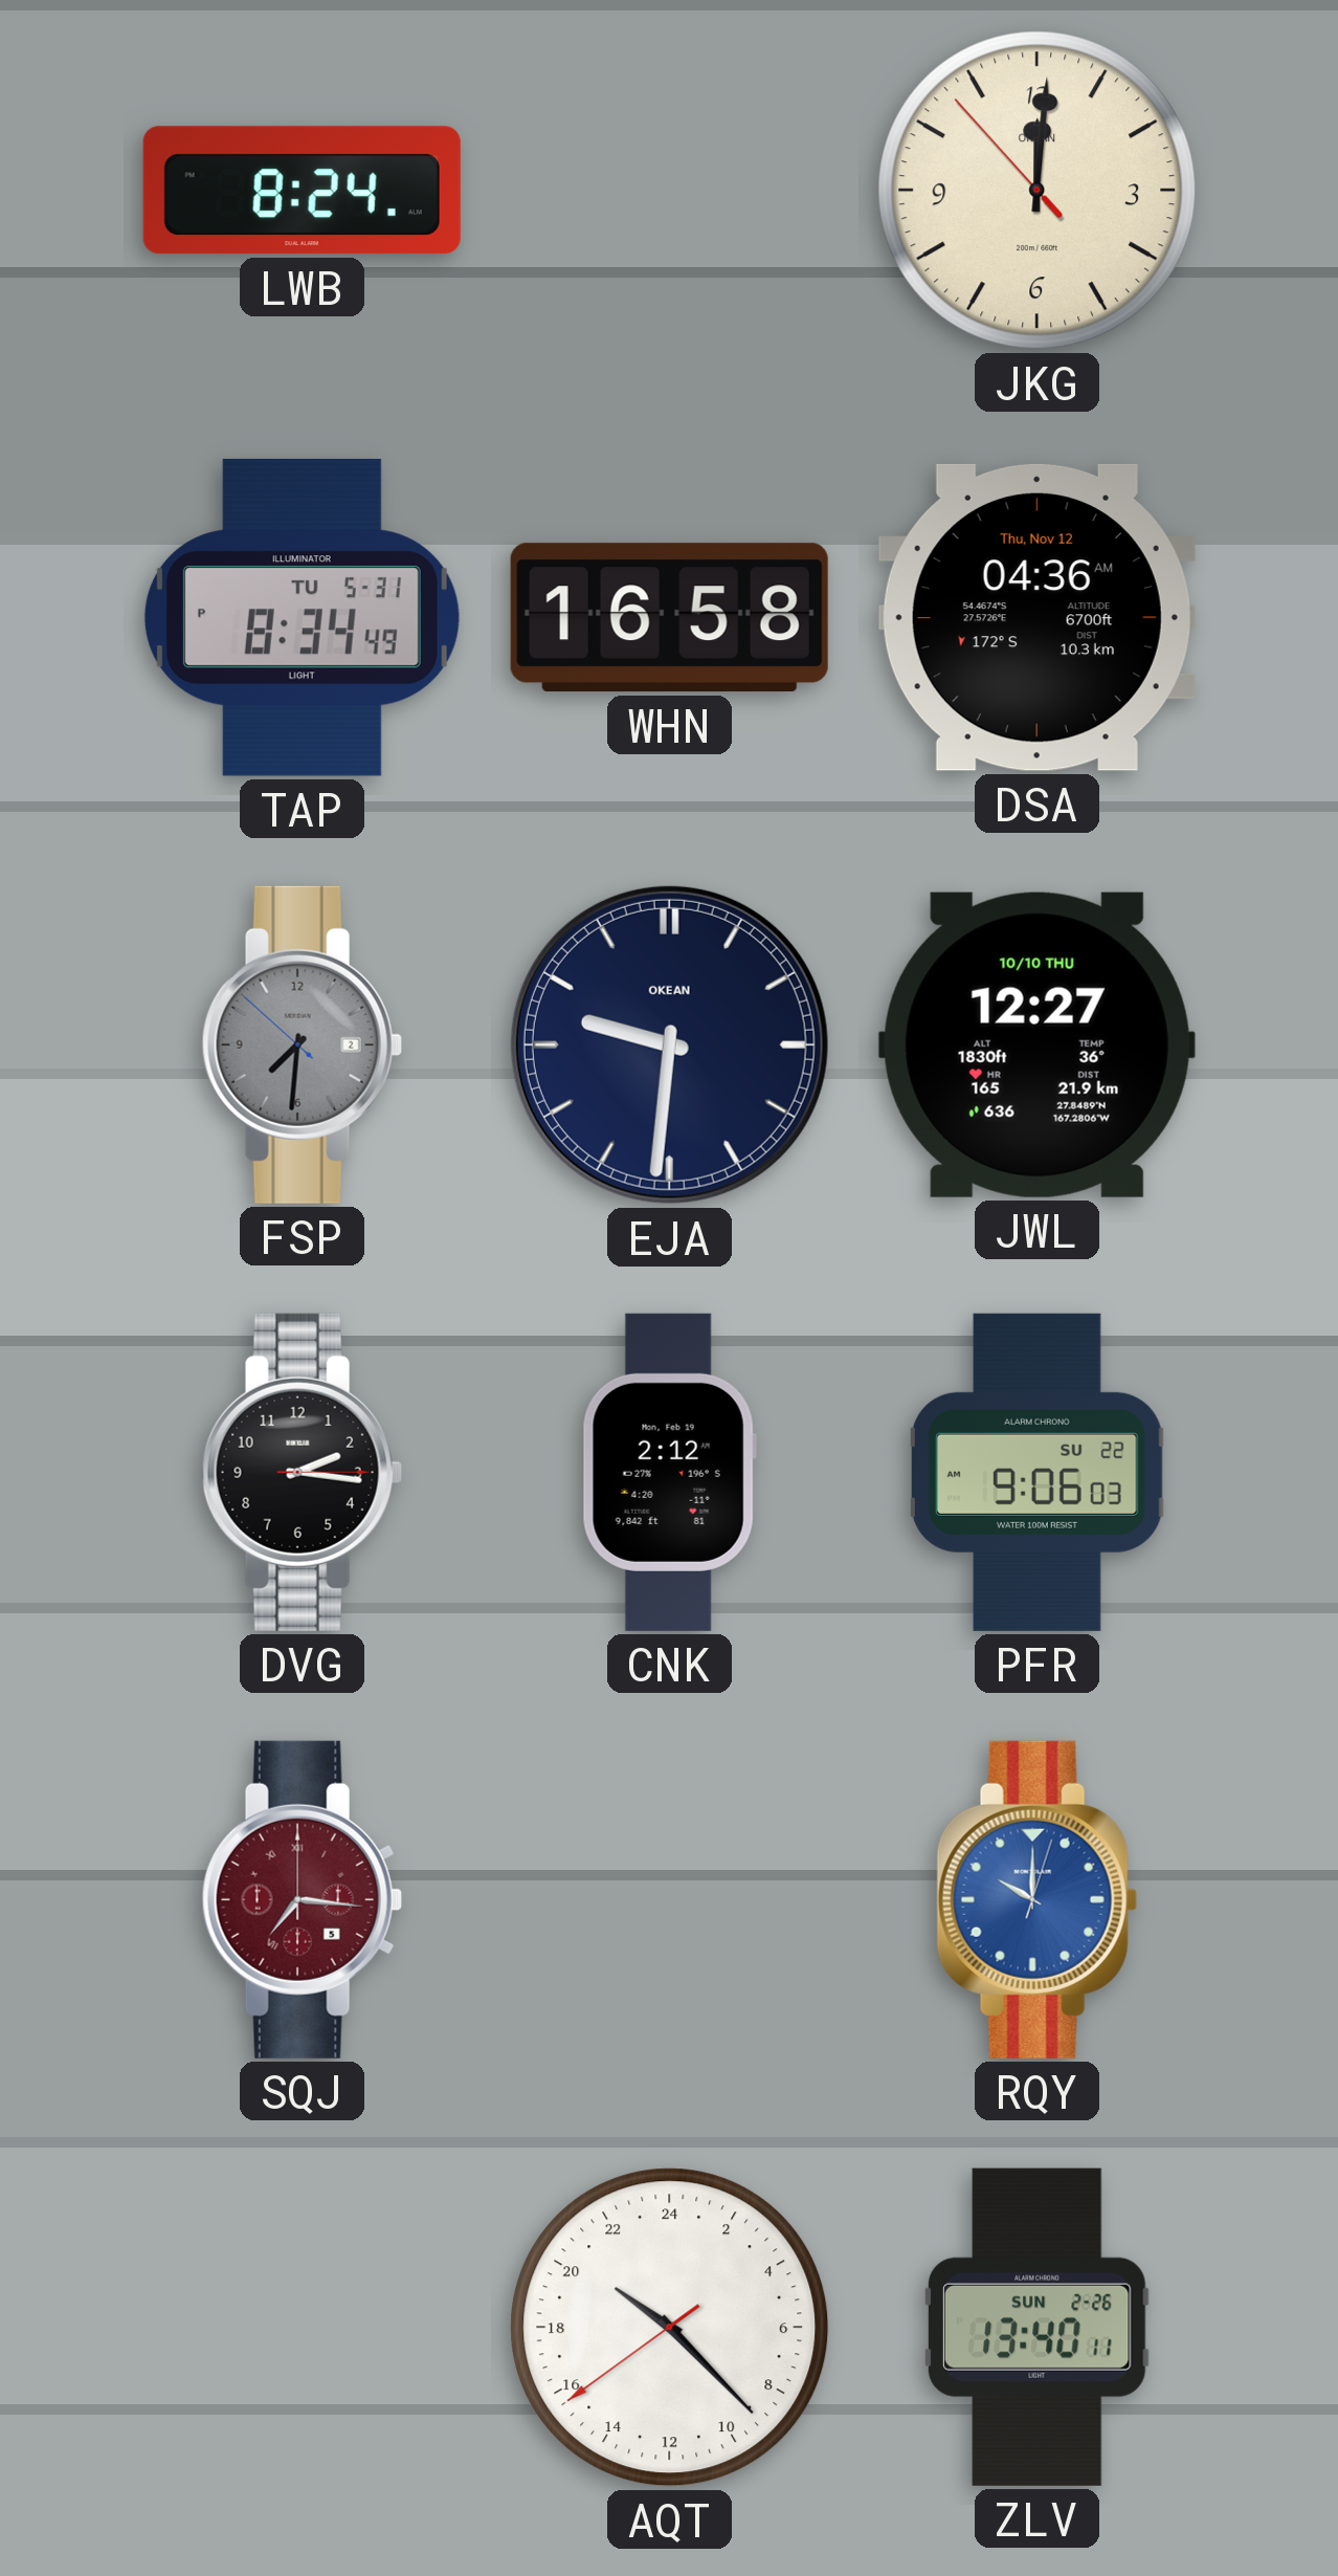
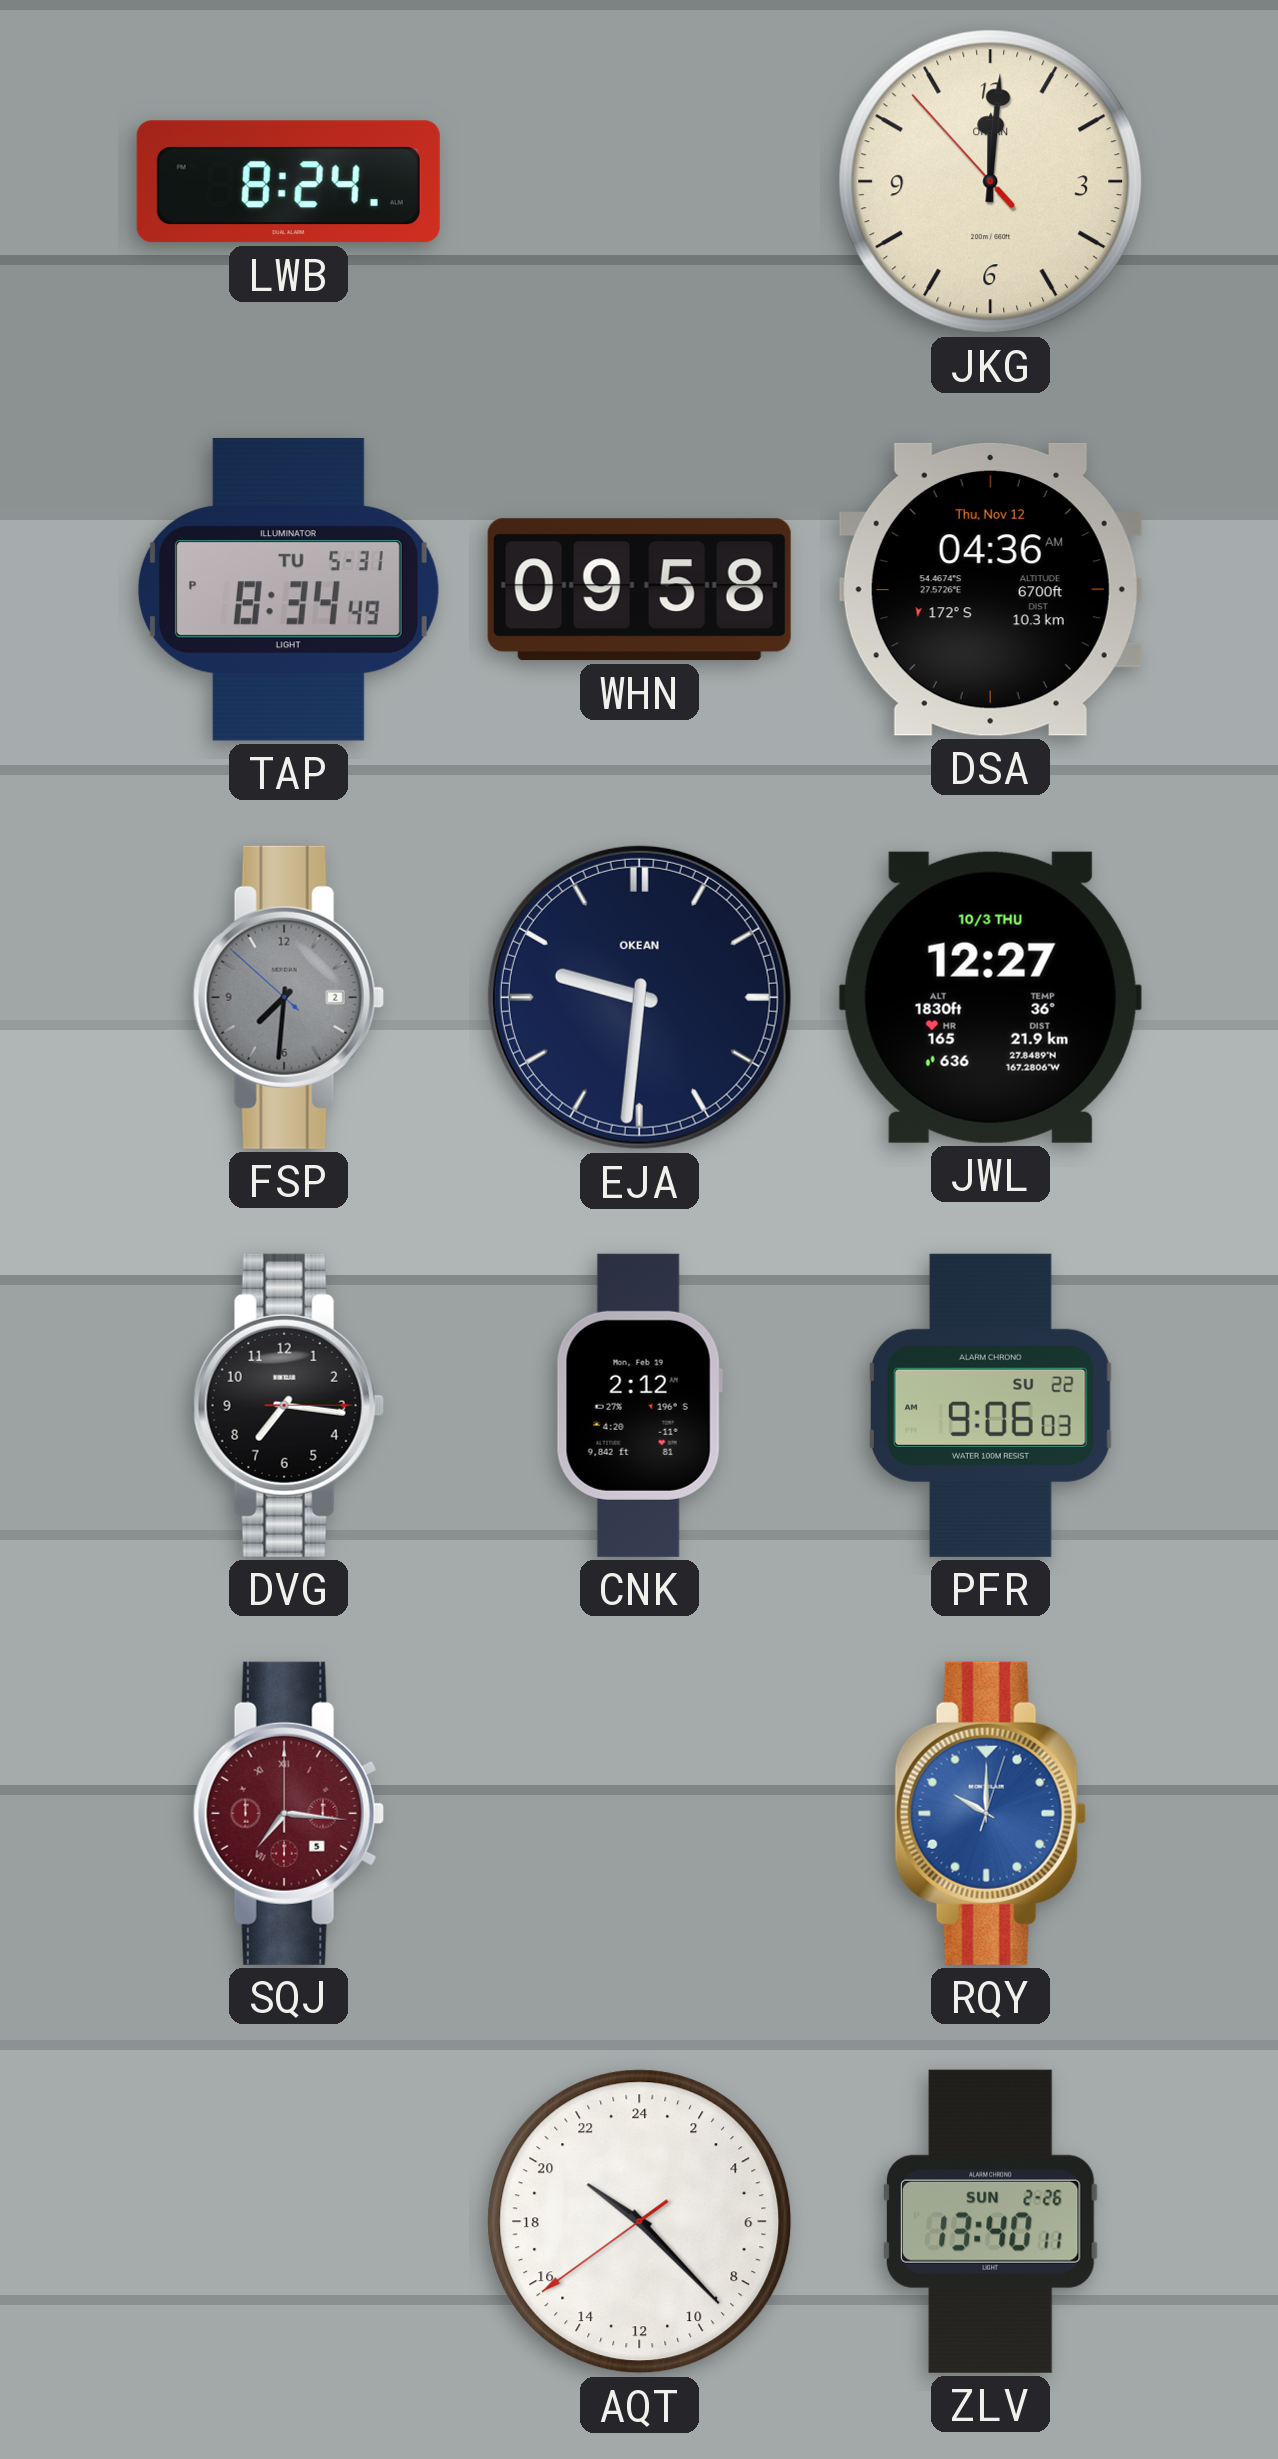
WHN: 16:58 -> 09:58 (639, 590)
JWL date: 10/10 THU -> 10/3 THU (990, 997)
DVG: 2:16 -> 7:16 (288, 1405)
